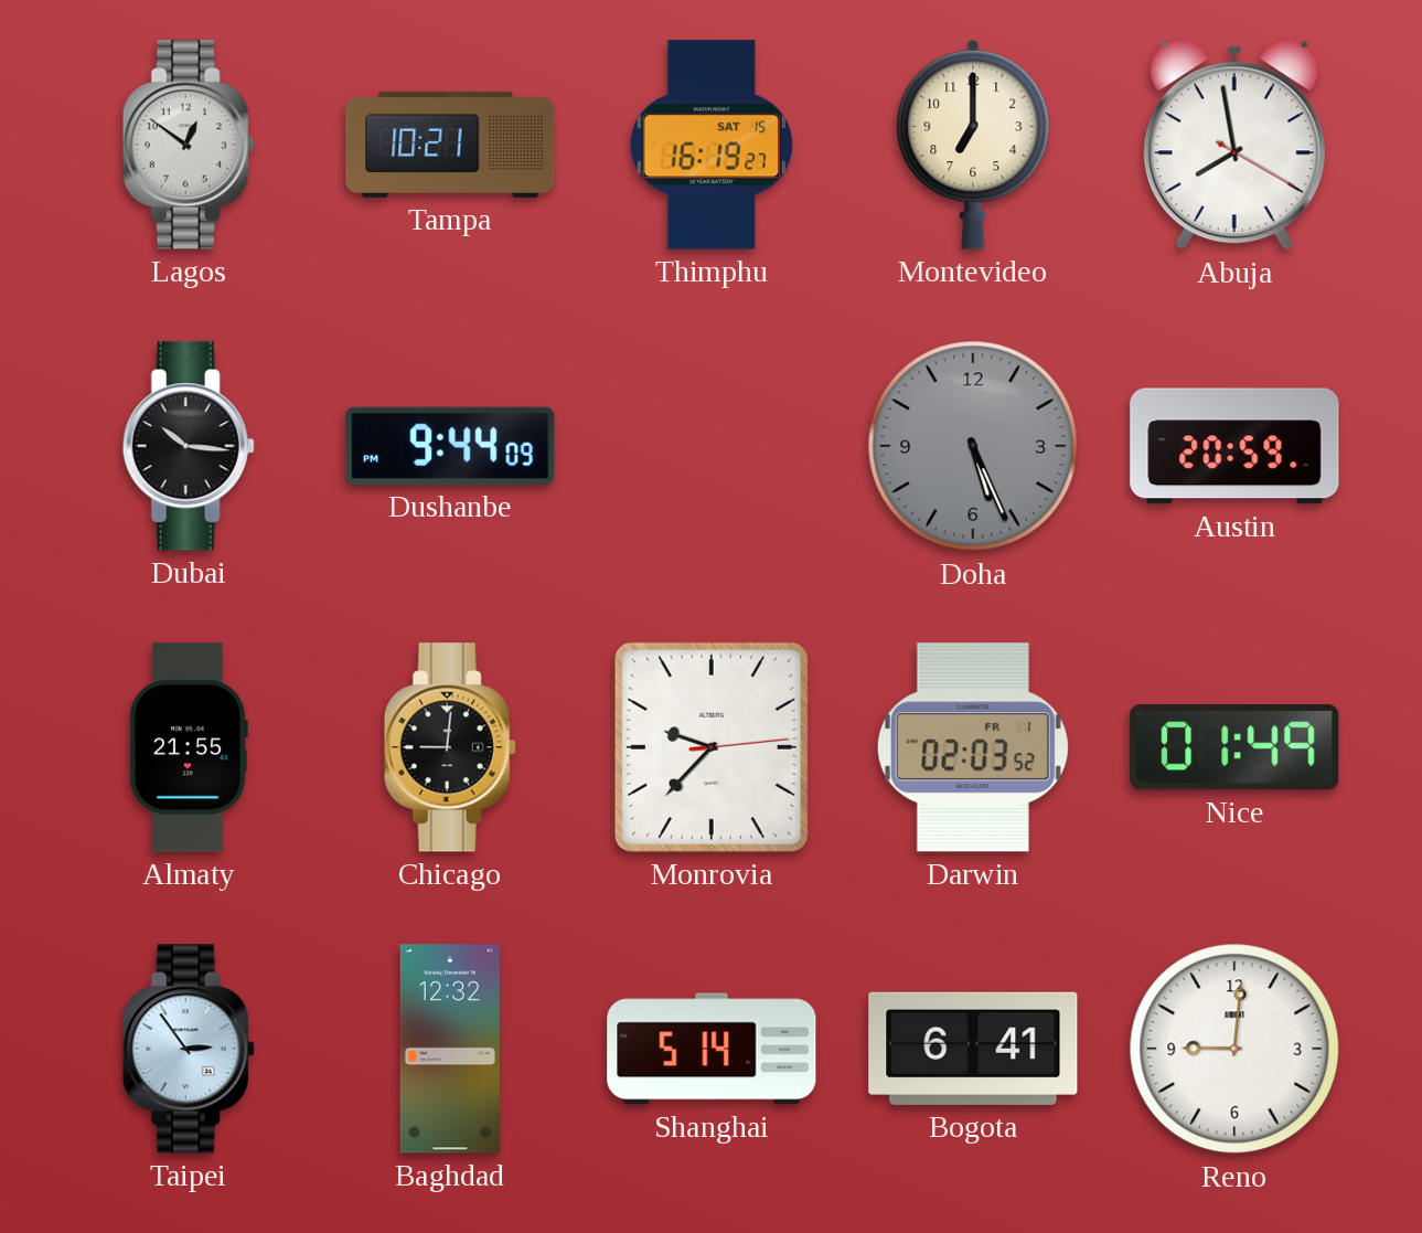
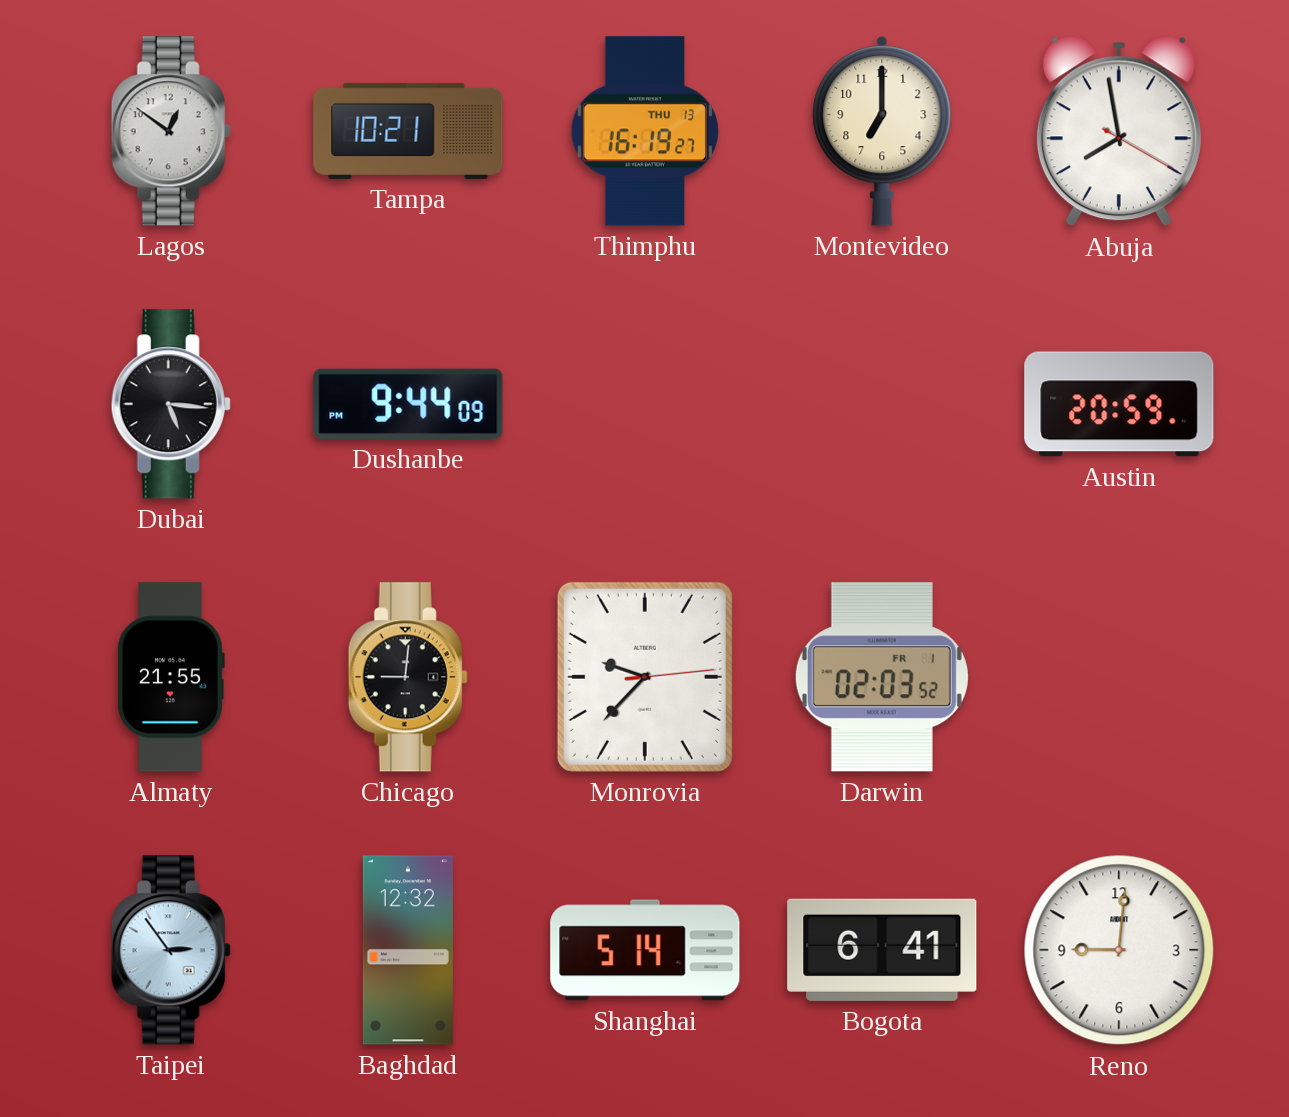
Thimphu date: SAT 15 -> THU 13 (645, 131)
Dubai: 10:16 -> 5:16 (171, 404)
Doha: 5:26 -> none (973, 446)
Nice: 01:49 -> none (1234, 747)
